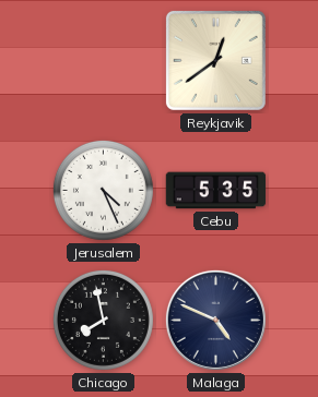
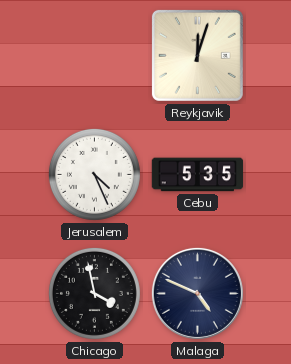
Reykjavik: 12:39 -> 12:03 (197, 55)
Chicago: 7:58 -> 3:58 (94, 293)
